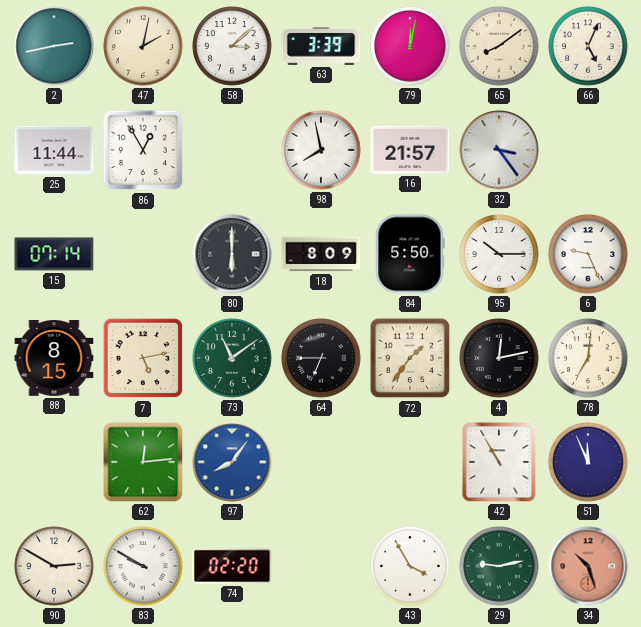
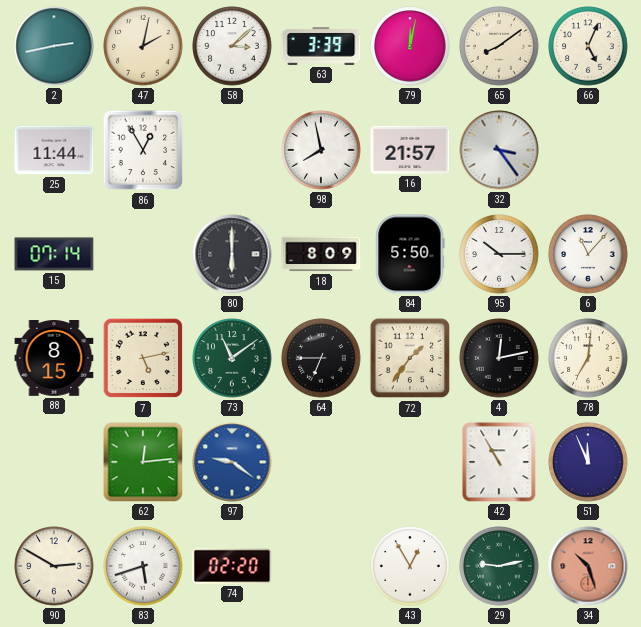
6: 9:26 -> 11:07 (588, 254)
97: 8:06 -> 9:21 (232, 462)
83: 9:50 -> 5:42 (143, 566)
43: 3:55 -> 12:55 (410, 566)
